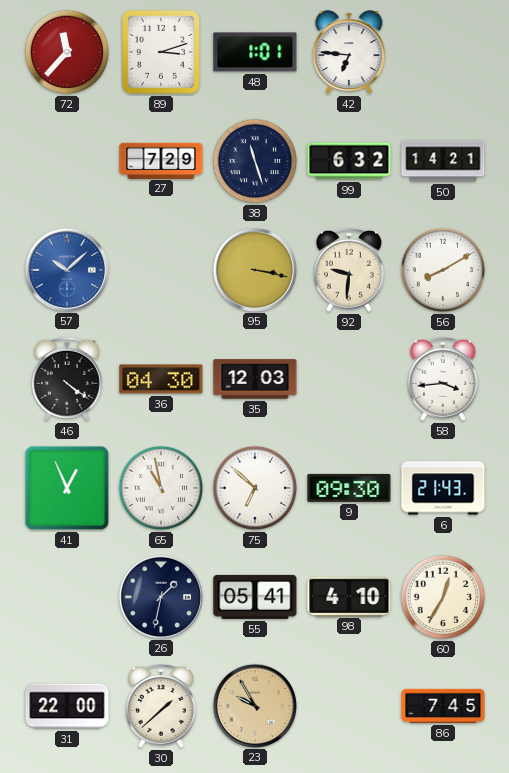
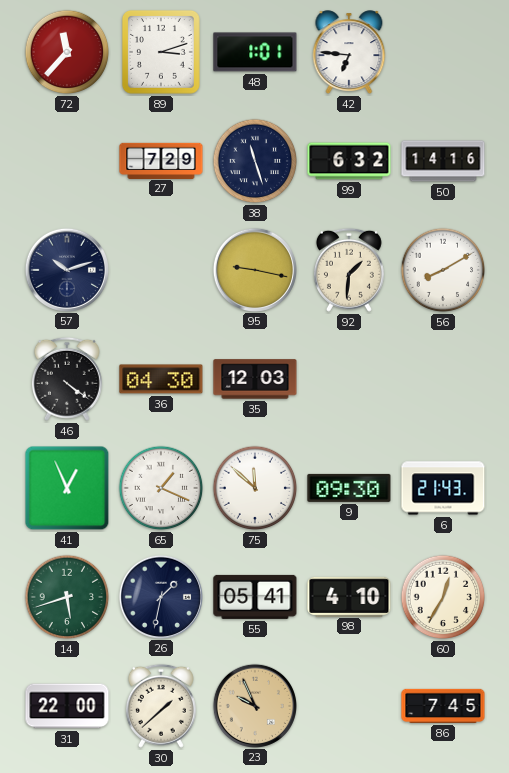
50: 14:21 -> 14:16 (443, 161)
57: 10:08 -> 10:12 (66, 269)
57 dial: blue -> navy (66, 269)
95: 3:17 -> 9:17 (254, 269)
92: 9:31 -> 1:31 (349, 270)
58: 3:44 -> none (443, 379)
65: 10:58 -> 1:19 (161, 488)
75: 6:52 -> 11:52 (255, 488)
14: none -> 5:42 (67, 597)
23: 9:55 -> 9:56 (254, 705)
